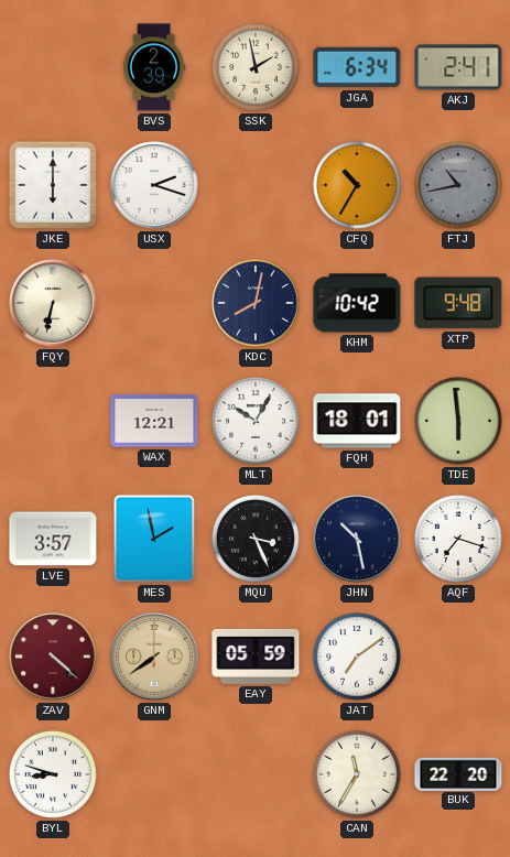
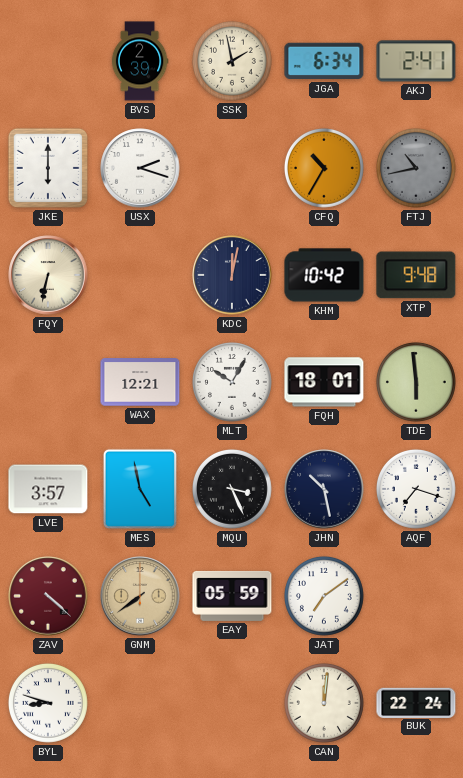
KDC: 8:02 -> 12:02 (232, 275)
MES: 1:58 -> 4:58 (140, 489)
CAN: 11:35 -> 12:01 (324, 703)
BUK: 22:20 -> 22:24 (416, 702)
